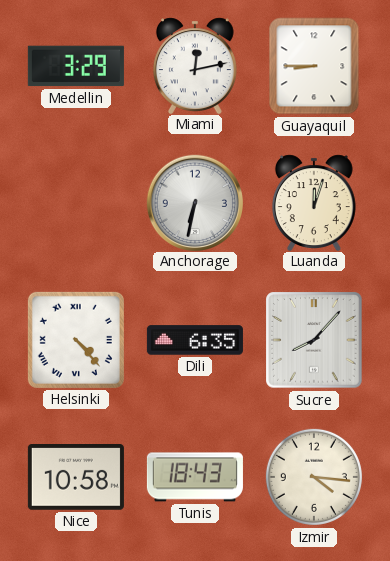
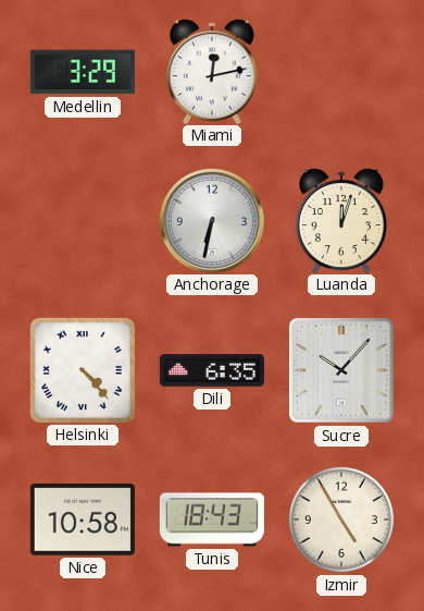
Guayaquil: 8:45 -> none (314, 66)
Sucre: 8:07 -> 10:07 (341, 370)
Izmir: 4:16 -> 4:55 (341, 520)
